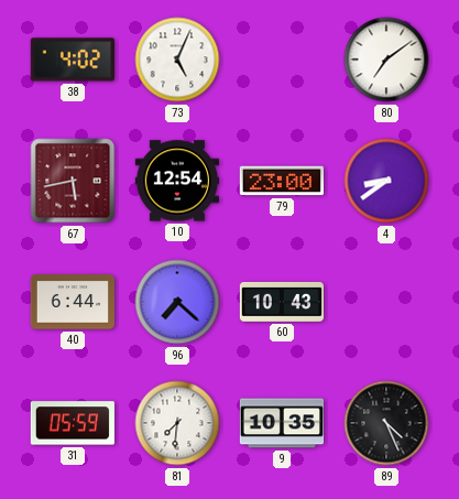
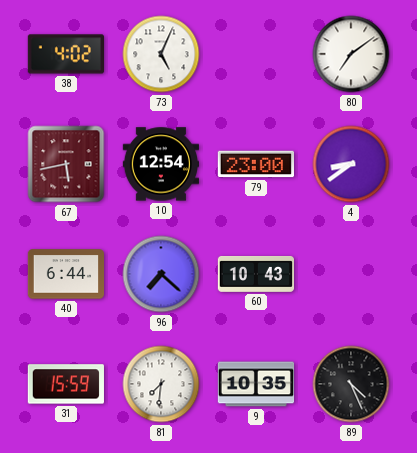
31: 05:59 -> 15:59 (65, 384)
